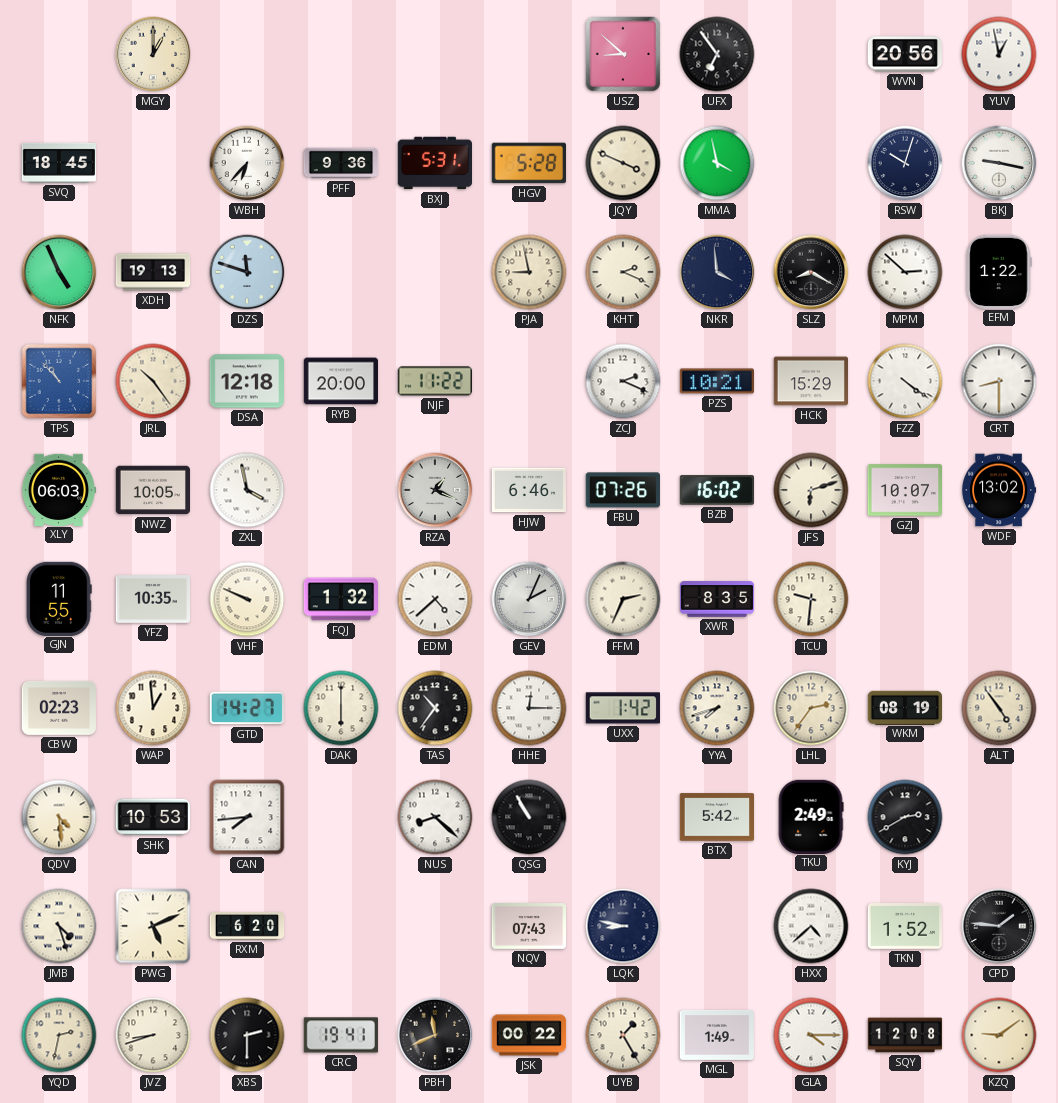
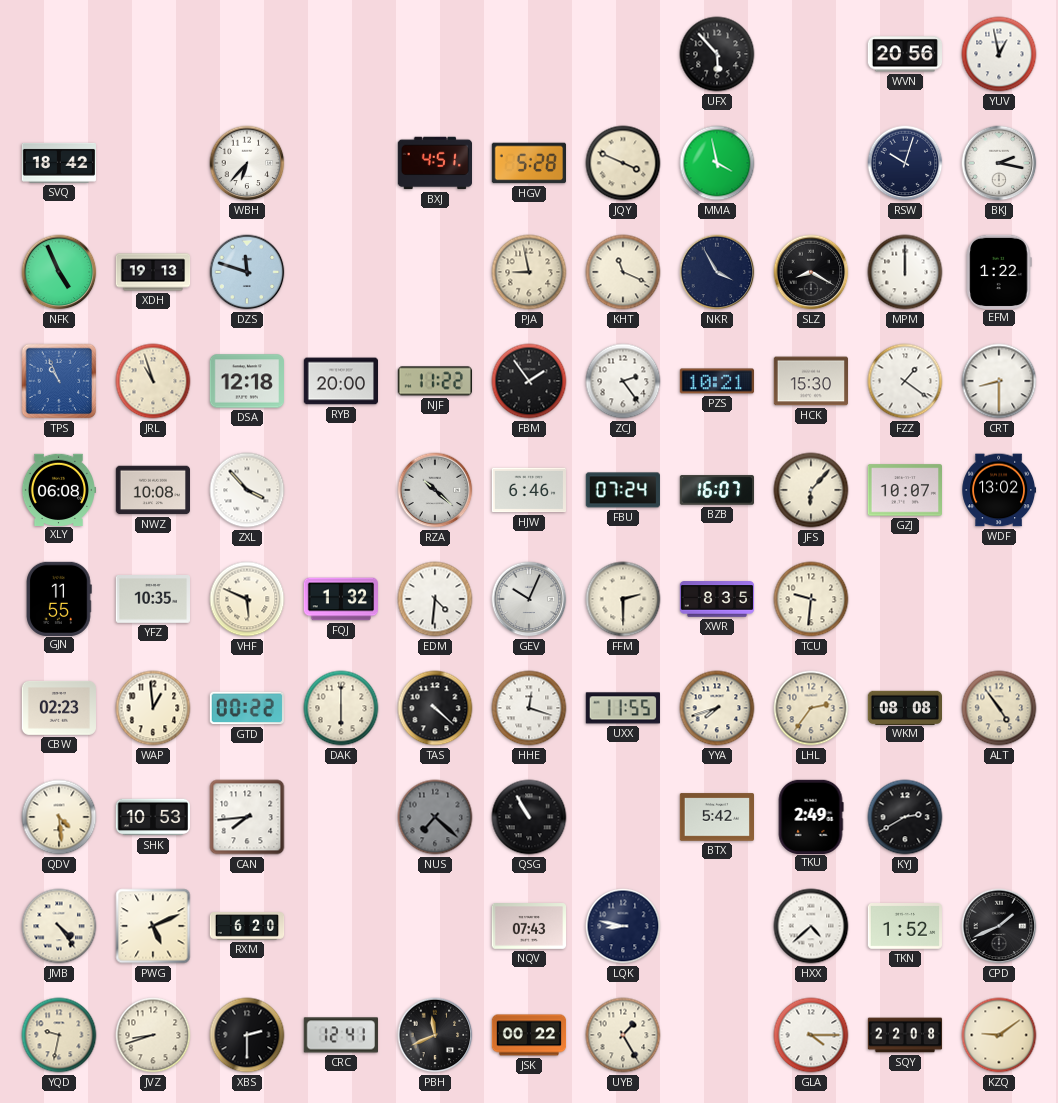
MGY: 1:00 -> none (153, 54)
USZ: 8:52 -> none (623, 54)
UFX: 6:54 -> 5:53 (717, 54)
SVQ: 18:45 -> 18:42 (58, 163)
PFF: 9:36 -> none (341, 163)
BXJ: 5:31 -> 4:51 (434, 163)
BKJ: 9:17 -> 2:17 (999, 163)
KHT: 2:19 -> 11:19 (623, 272)
NKR: 3:59 -> 3:55 (717, 272)
MPM: 2:52 -> 12:00 (905, 272)
TPS: 10:53 -> 10:56 (59, 381)
JRL: 10:24 -> 10:57 (153, 381)
FBM: none -> 1:54 (529, 381)
ZCJ: 2:19 -> 2:24 (623, 381)
HCK: 15:29 -> 15:30 (810, 381)
FZZ: 4:21 -> 1:21 (905, 381)
XLY: 06:03 -> 06:08 (58, 489)
NWZ: 10:05 -> 10:08 (152, 490)
ZXL: 3:58 -> 3:53 (247, 490)
RZA: 1:19 -> 10:22 (435, 490)
FBU: 07:26 -> 07:24 (623, 490)
BZB: 16:02 -> 16:07 (716, 490)
JFS: 6:12 -> 6:07 (811, 490)
VHF: 9:49 -> 5:49 (247, 599)
EDM: 4:38 -> 4:31 (435, 599)
GEV: 2:04 -> 10:04 (529, 599)
FFM: 2:34 -> 2:30 (623, 599)
GTD: 14:27 -> 00:22 (247, 708)
TAS: 10:36 -> 4:22 (435, 708)
HHE: 12:15 -> 12:18 (529, 708)
UXX: 1:42 -> 11:55 (623, 708)
WKM: 08:19 -> 08:08 (904, 707)
NUS: 8:22 -> 7:22 (435, 817)
NUS dial: white -> grey (435, 817)
JMB: 4:27 -> 4:24 (59, 926)
CPD: 1:46 -> 1:41 (999, 926)
YQD: 2:32 -> 9:32 (59, 1035)
CRC: 19:41 -> 12:41 (341, 1035)
MGL: 1:49 -> none (717, 1035)
SQY: 12:08 -> 22:08 (905, 1035)
